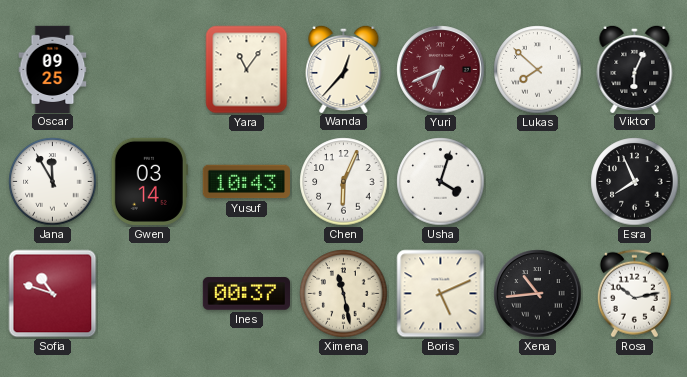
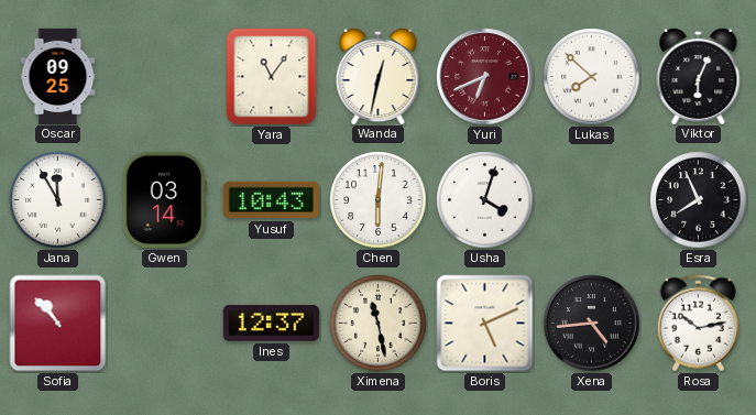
Wanda: 12:37 -> 12:32 (379, 75)
Chen: 6:04 -> 6:01 (379, 200)
Sofia: 10:48 -> 10:53 (58, 324)
Ines: 00:37 -> 12:37 (271, 324)
Xena: 10:44 -> 4:44 (592, 324)
